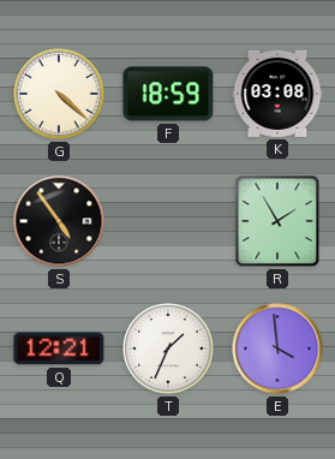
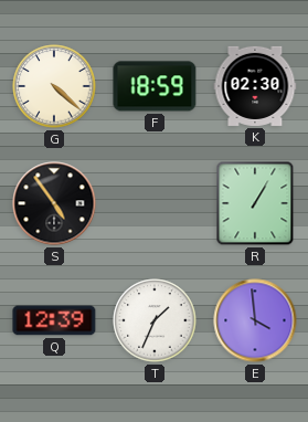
K: 03:08 -> 02:30 (255, 86)
R: 1:55 -> 1:05 (255, 203)
Q: 12:21 -> 12:39 (54, 320)
